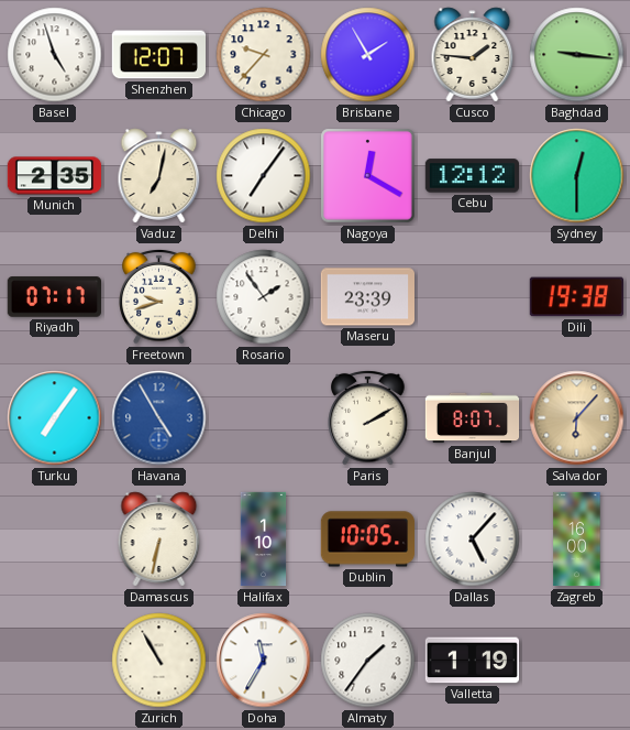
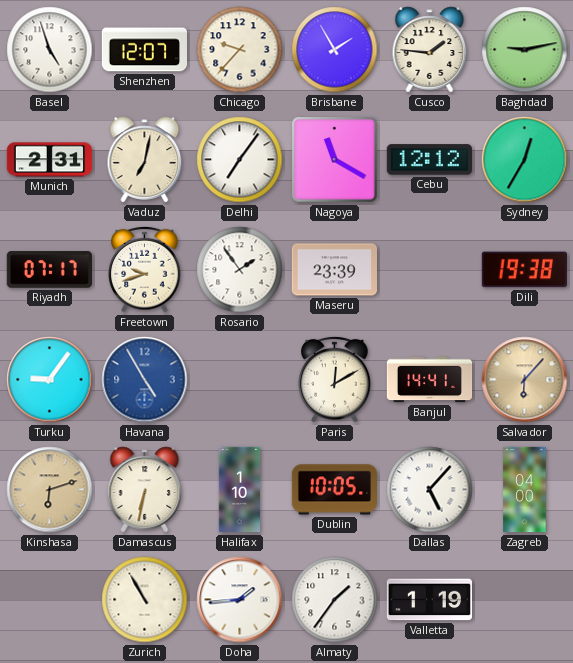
Baghdad: 9:16 -> 9:13 (525, 50)
Munich: 2:35 -> 2:31 (50, 160)
Nagoya: 12:20 -> 11:20 (335, 160)
Sydney: 12:30 -> 12:35 (525, 160)
Turku: 7:06 -> 9:06 (50, 380)
Paris: 2:10 -> 12:10 (335, 379)
Banjul: 8:07 -> 14:41 (430, 380)
Kinshasa: none -> 6:12 (50, 490)
Zagreb: 16:00 -> 04:00 (525, 490)
Doha: 11:35 -> 1:44 (240, 600)
